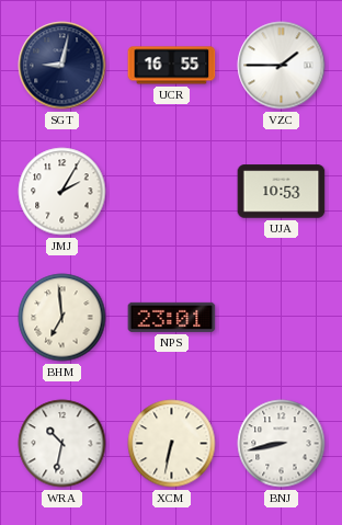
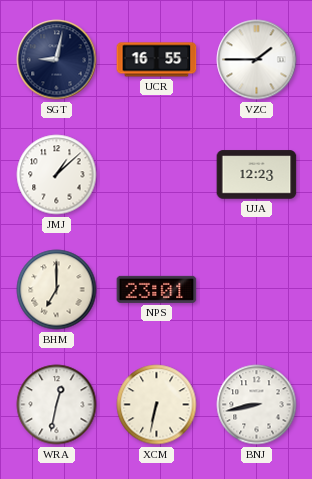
JMJ: 2:05 -> 1:08 (57, 175)
UJA: 10:53 -> 12:23 (257, 175)
BHM: 6:59 -> 7:00 (57, 290)
WRA: 10:32 -> 12:32 (57, 405)
